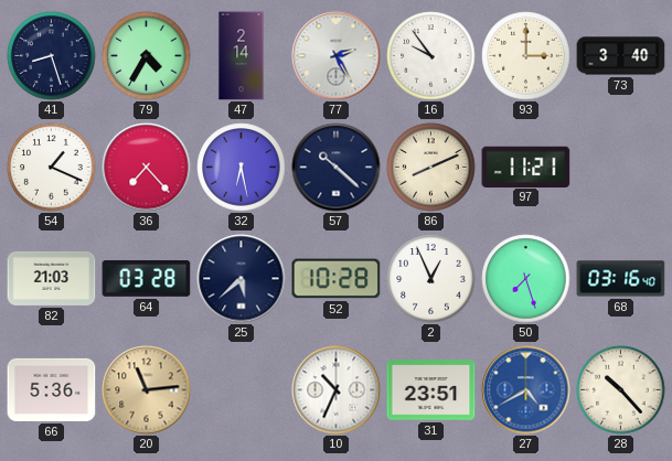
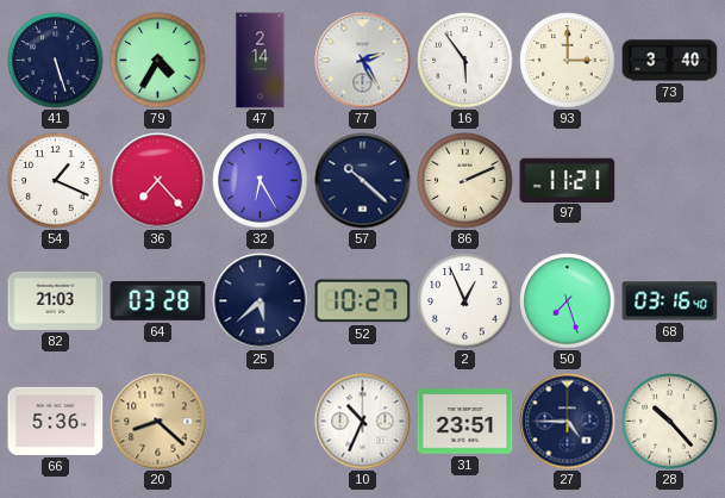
41: 8:27 -> 5:27 (56, 61)
16: 9:54 -> 5:54 (465, 61)
32: 6:28 -> 6:25 (261, 181)
86: 8:11 -> 2:11 (465, 181)
52: 10:28 -> 10:27 (363, 301)
20: 11:14 -> 8:22 (158, 422)
27: 4:40 -> 4:45 (568, 422)
27 dial: blue -> navy (568, 422)
